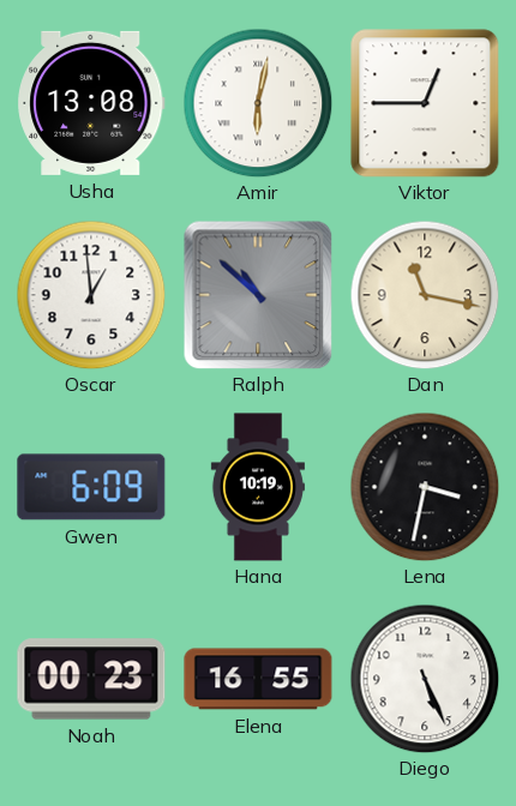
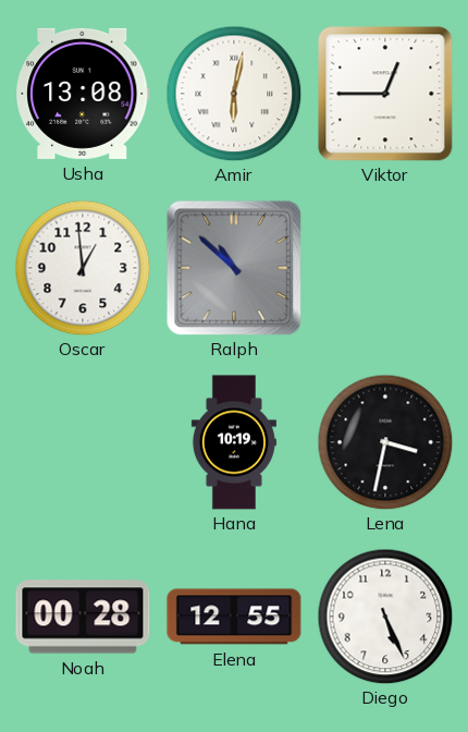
Dan: 11:17 -> none (425, 295)
Gwen: 6:09 -> none (91, 487)
Noah: 00:23 -> 00:28 (83, 617)
Elena: 16:55 -> 12:55 (234, 617)
